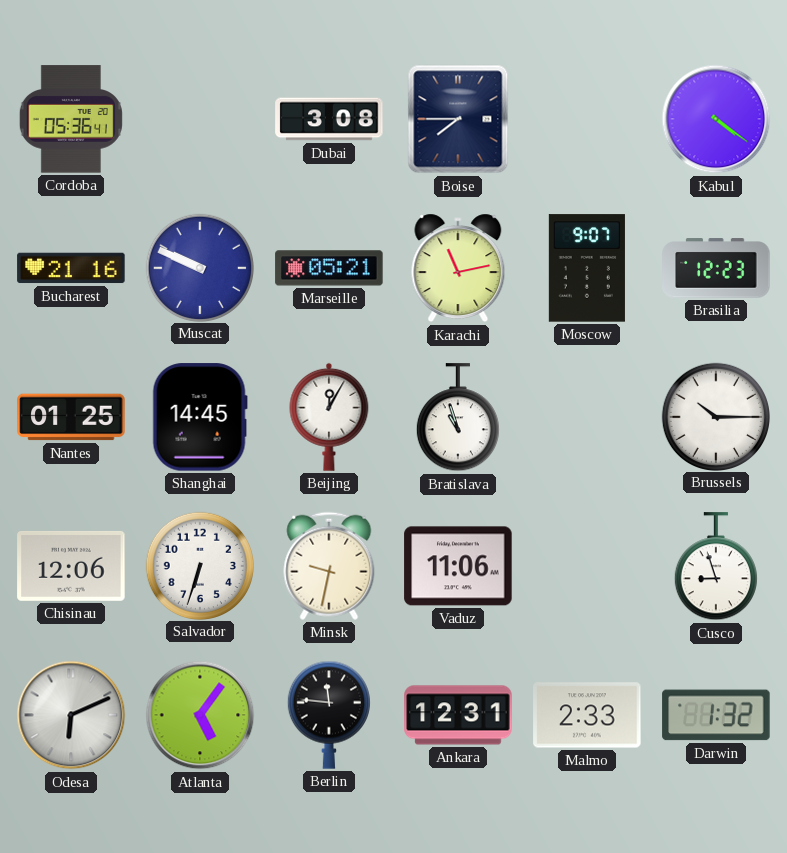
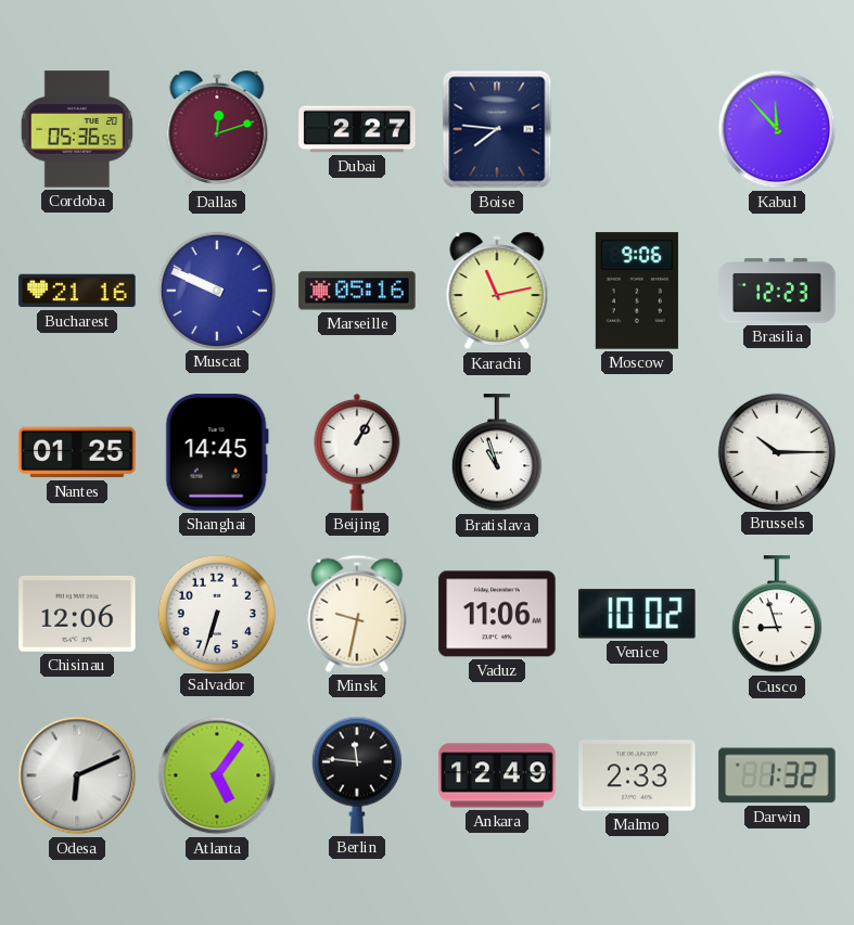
Cordoba: 05:36:41 -> 05:36:55 (77, 129)
Dallas: none -> 12:12 (217, 129)
Dubai: 3:08 -> 2:27 (357, 129)
Boise: 7:45 -> 7:46 (497, 129)
Kabul: 4:21 -> 11:53 (777, 129)
Marseille: 05:21 -> 05:16 (357, 291)
Moscow: 9:07 -> 9:06 (637, 291)
Beijing: 12:05 -> 1:05 (357, 452)
Venice: none -> 10:02 (637, 614)
Ankara: 12:31 -> 12:49 (497, 775)
